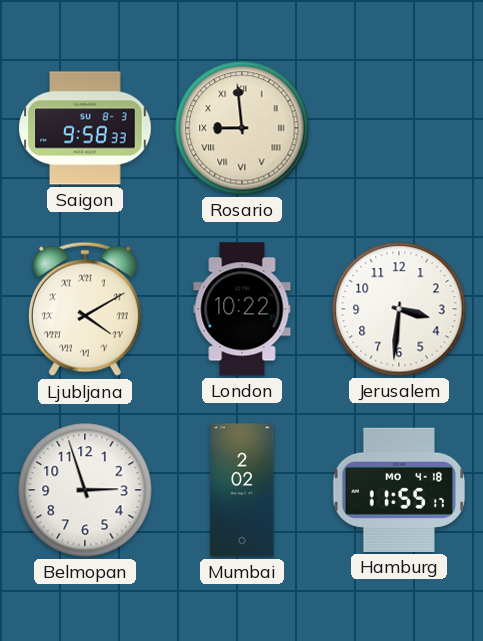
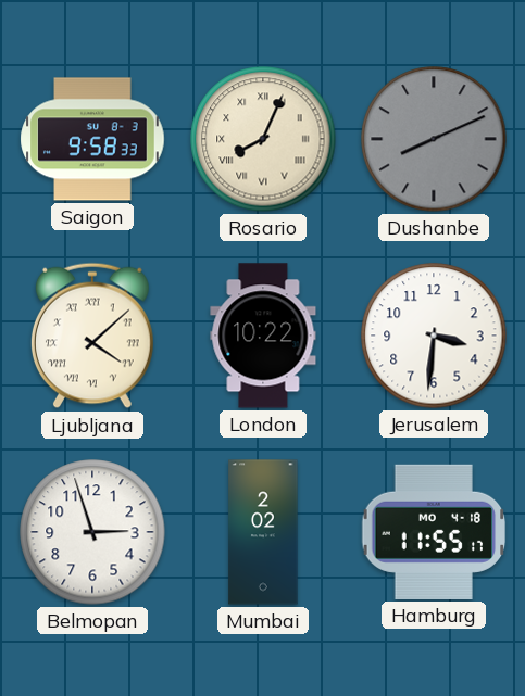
Rosario: 8:59 -> 8:04 (263, 139)
Dushanbe: none -> 8:11 (434, 139)
Ljubljana: 4:10 -> 4:08 (92, 336)
